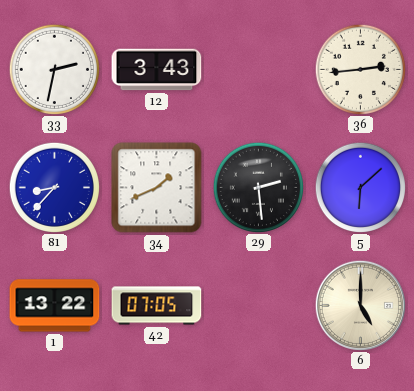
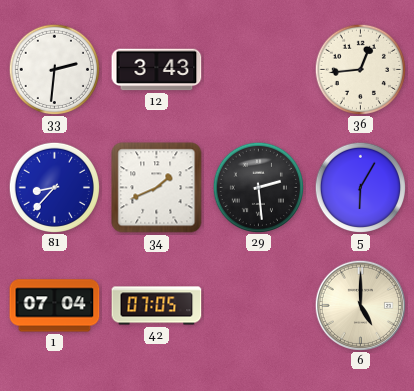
33: 2:32 -> 2:31 (54, 69)
36: 2:44 -> 12:44 (360, 69)
5: 6:08 -> 6:05 (360, 187)
1: 13:22 -> 07:04 (55, 306)
